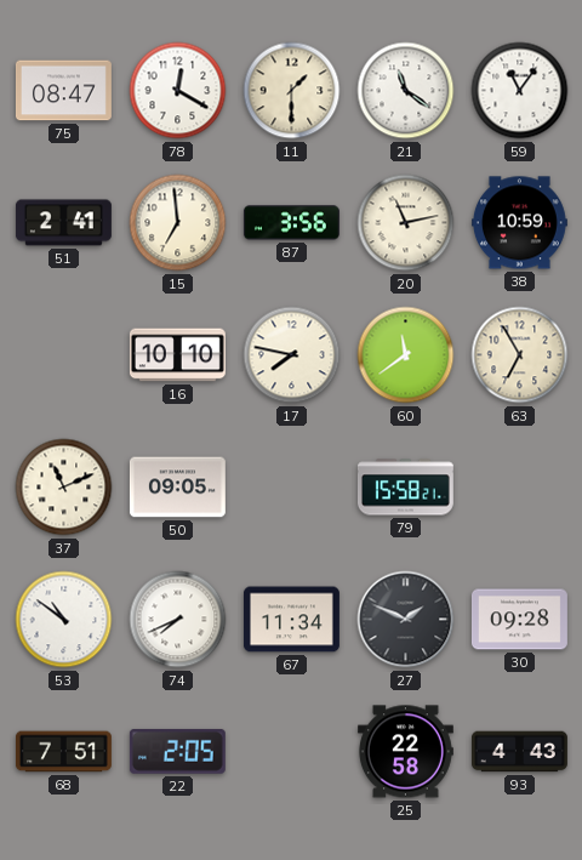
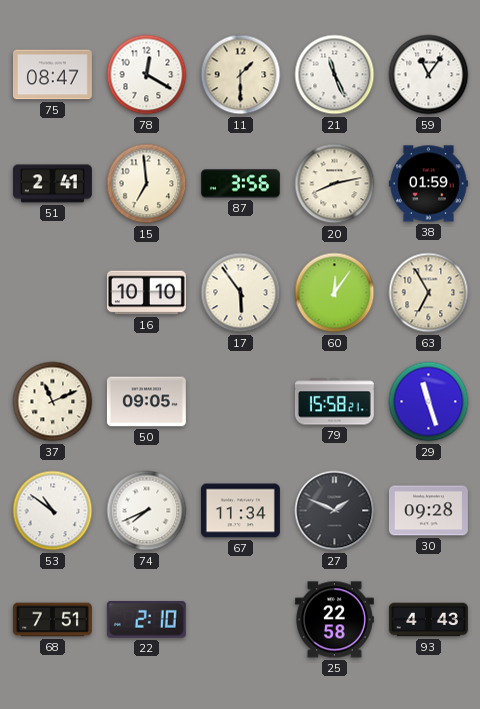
21: 11:21 -> 11:26 (335, 75)
20: 11:13 -> 8:13 (335, 184)
38: 10:59 -> 01:59 (428, 184)
17: 7:47 -> 5:54 (241, 293)
60: 11:39 -> 12:06 (335, 293)
29: none -> 11:27 (429, 402)
22: 2:05 -> 2:10 (146, 619)
